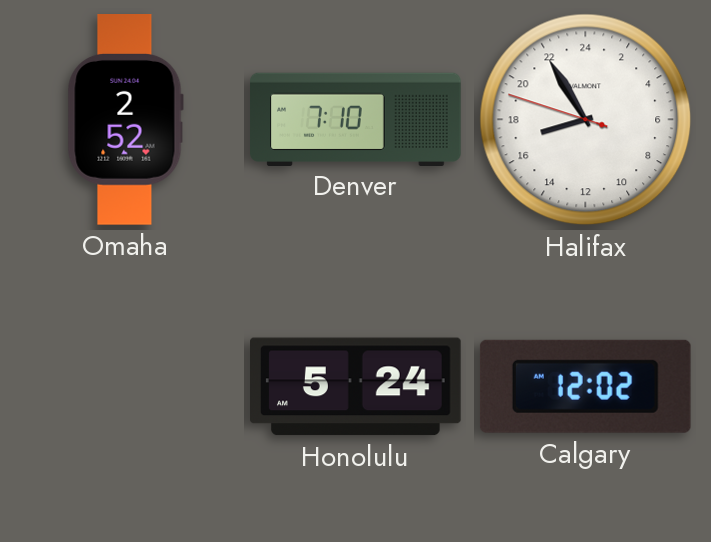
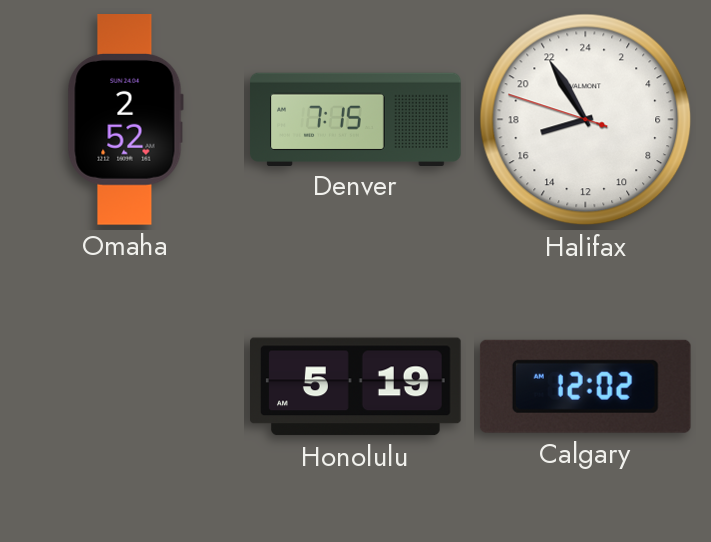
Denver: 7:10 -> 7:15 (356, 119)
Honolulu: 5:24 -> 5:19 (356, 387)
